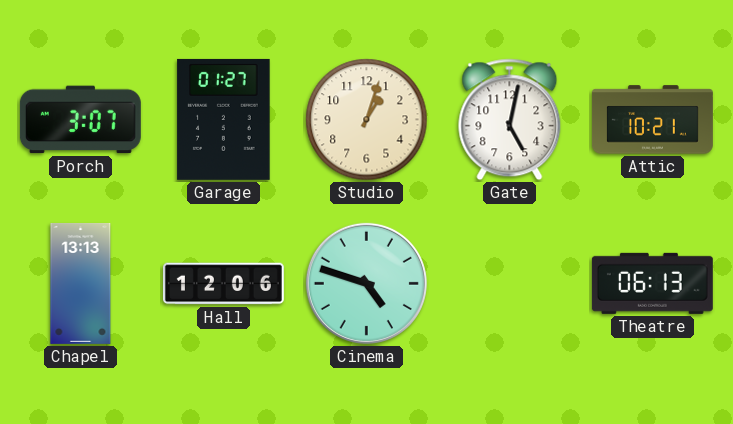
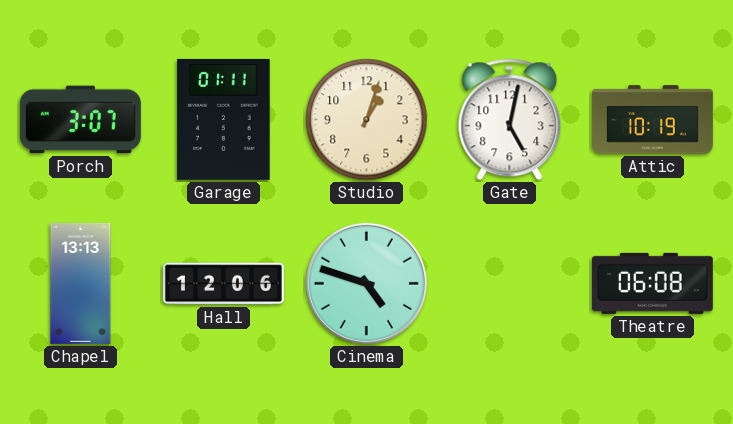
Garage: 01:27 -> 01:11 (224, 119)
Attic: 10:21 -> 10:19 (652, 120)
Theatre: 06:13 -> 06:08 (652, 283)
